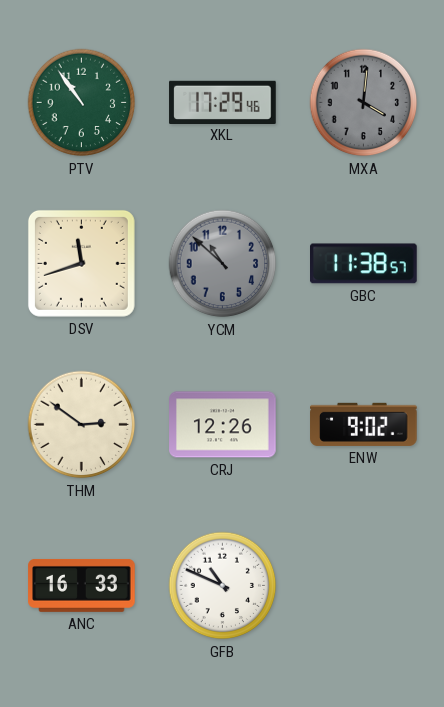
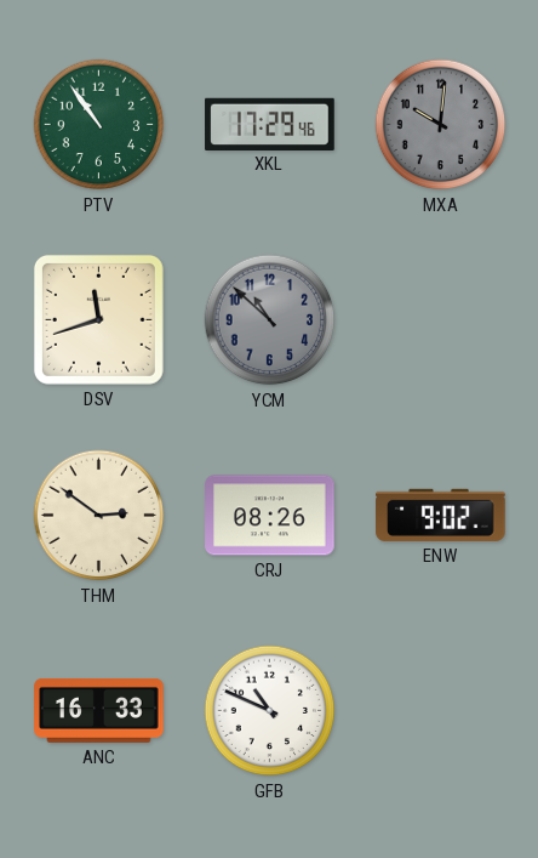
MXA: 4:01 -> 10:01 (441, 125)
GBC: 11:38 -> none (364, 264)
CRJ: 12:26 -> 08:26 (270, 516)
